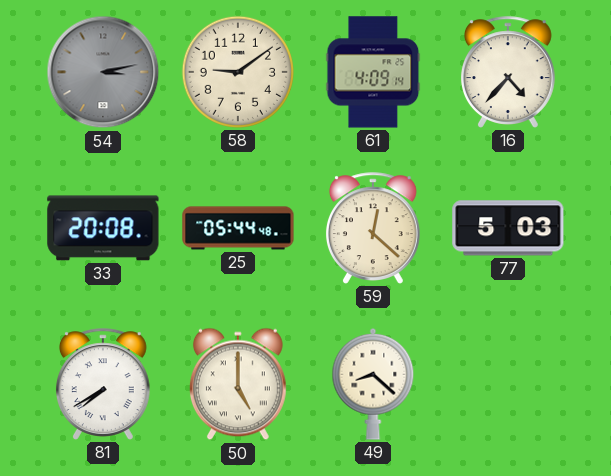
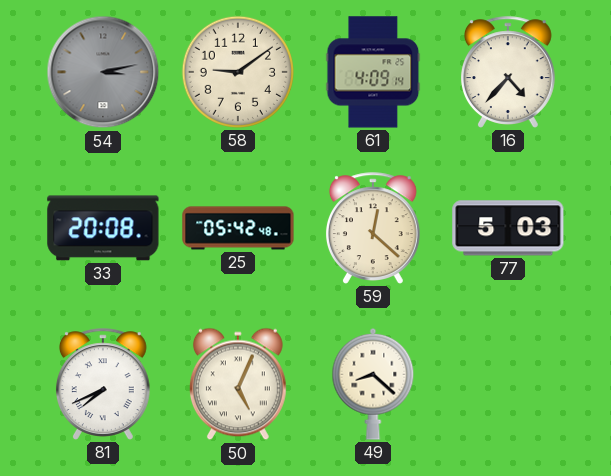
25: 05:44 -> 05:42 (238, 228)
81: 7:40 -> 7:41 (103, 384)
50: 5:00 -> 5:04 (238, 384)
